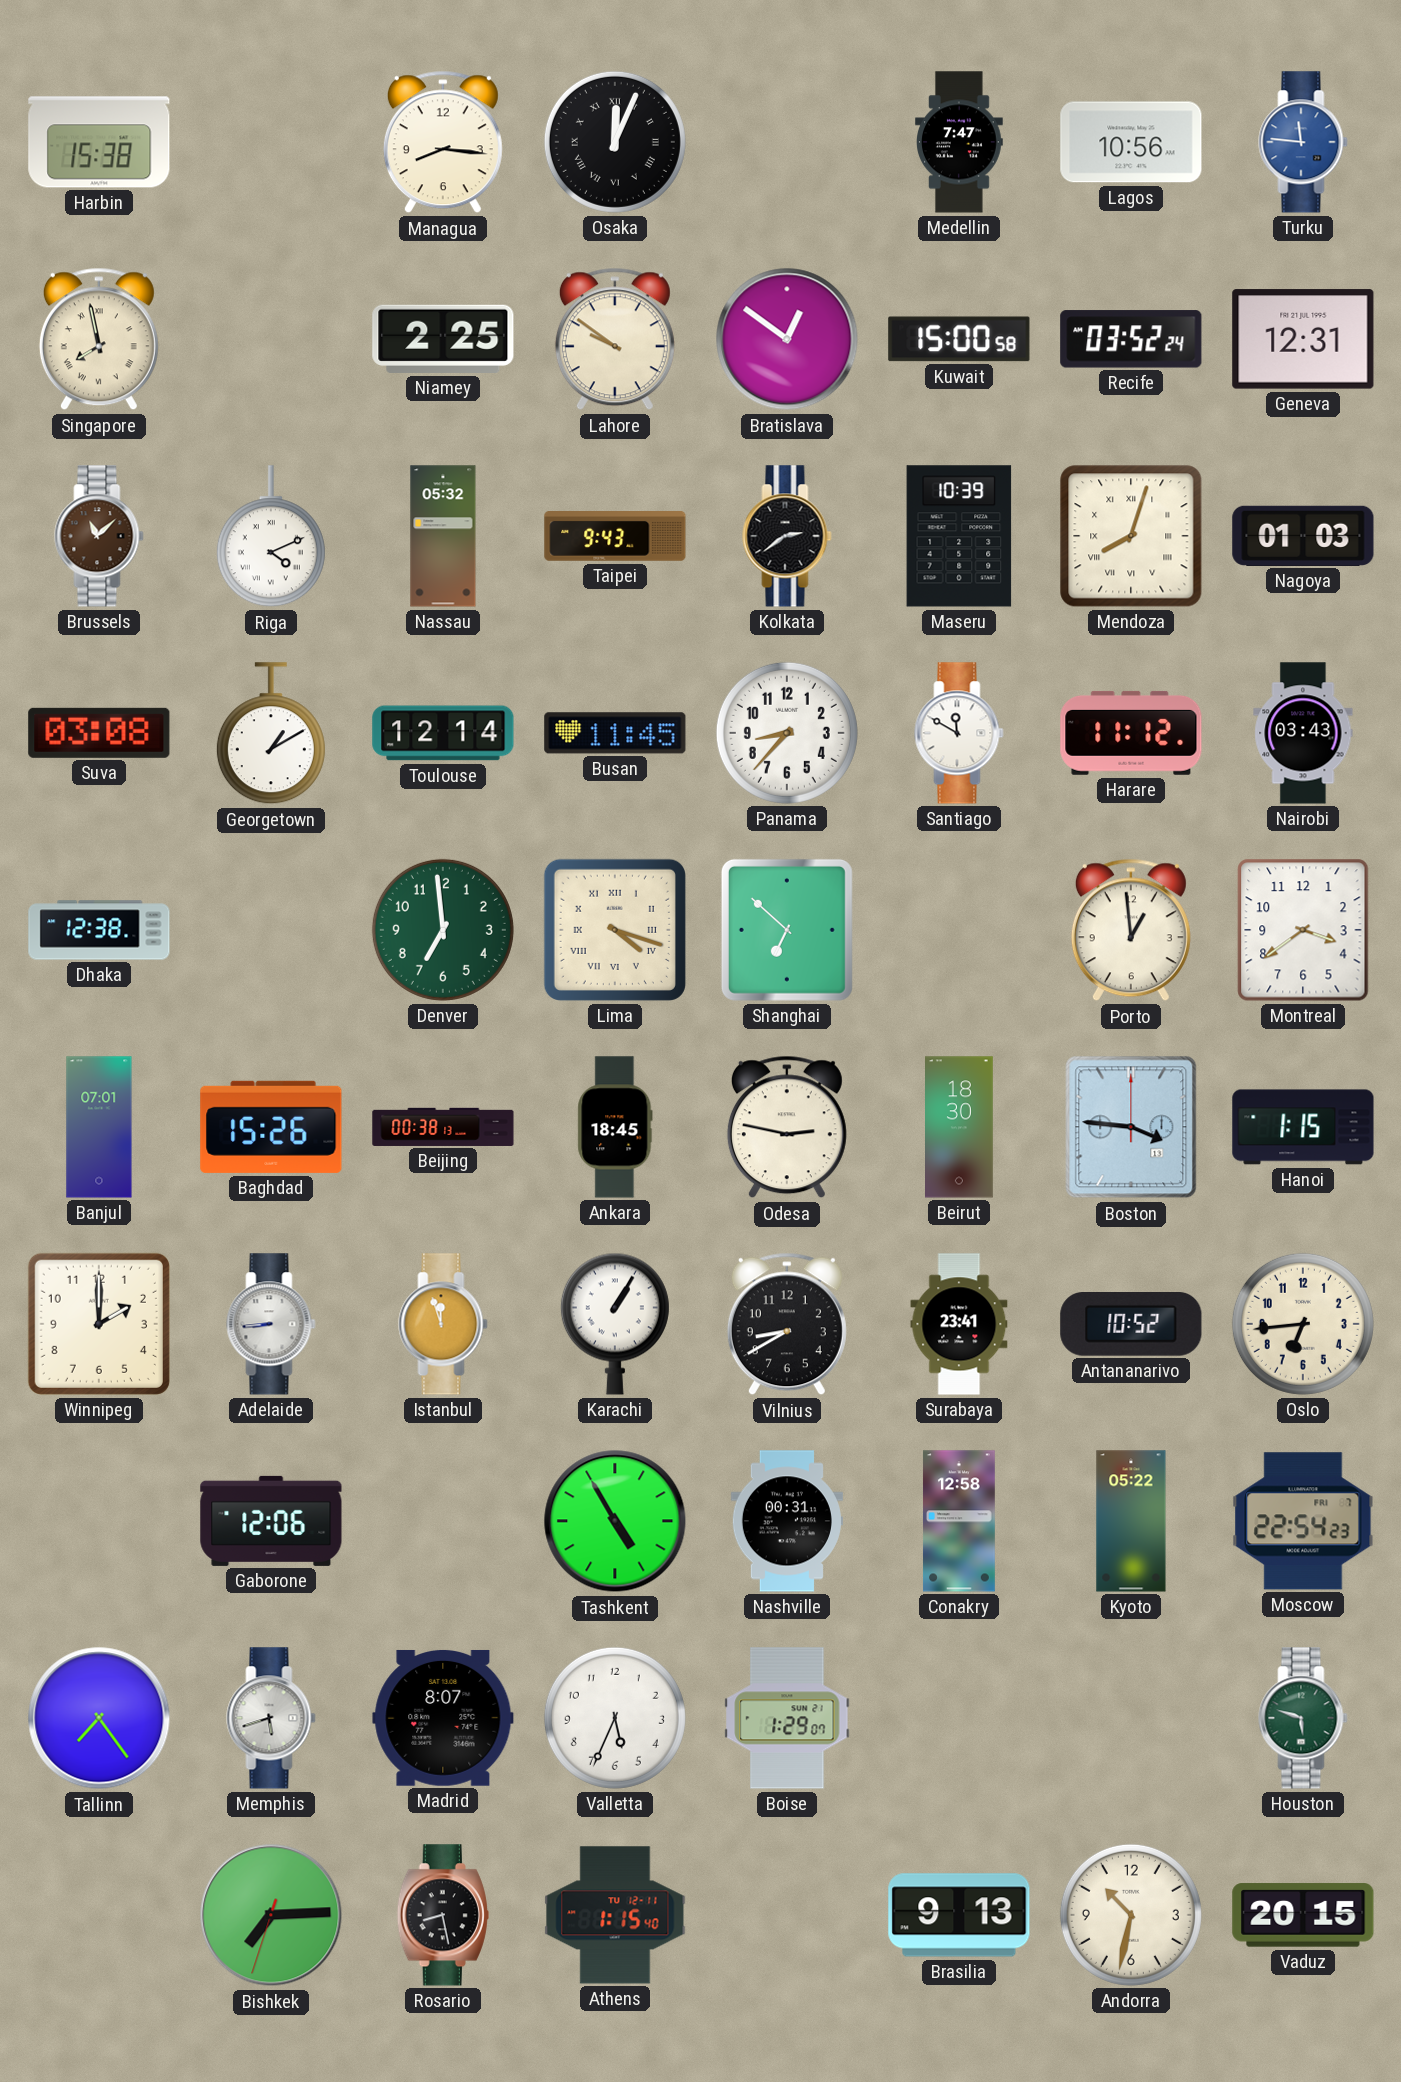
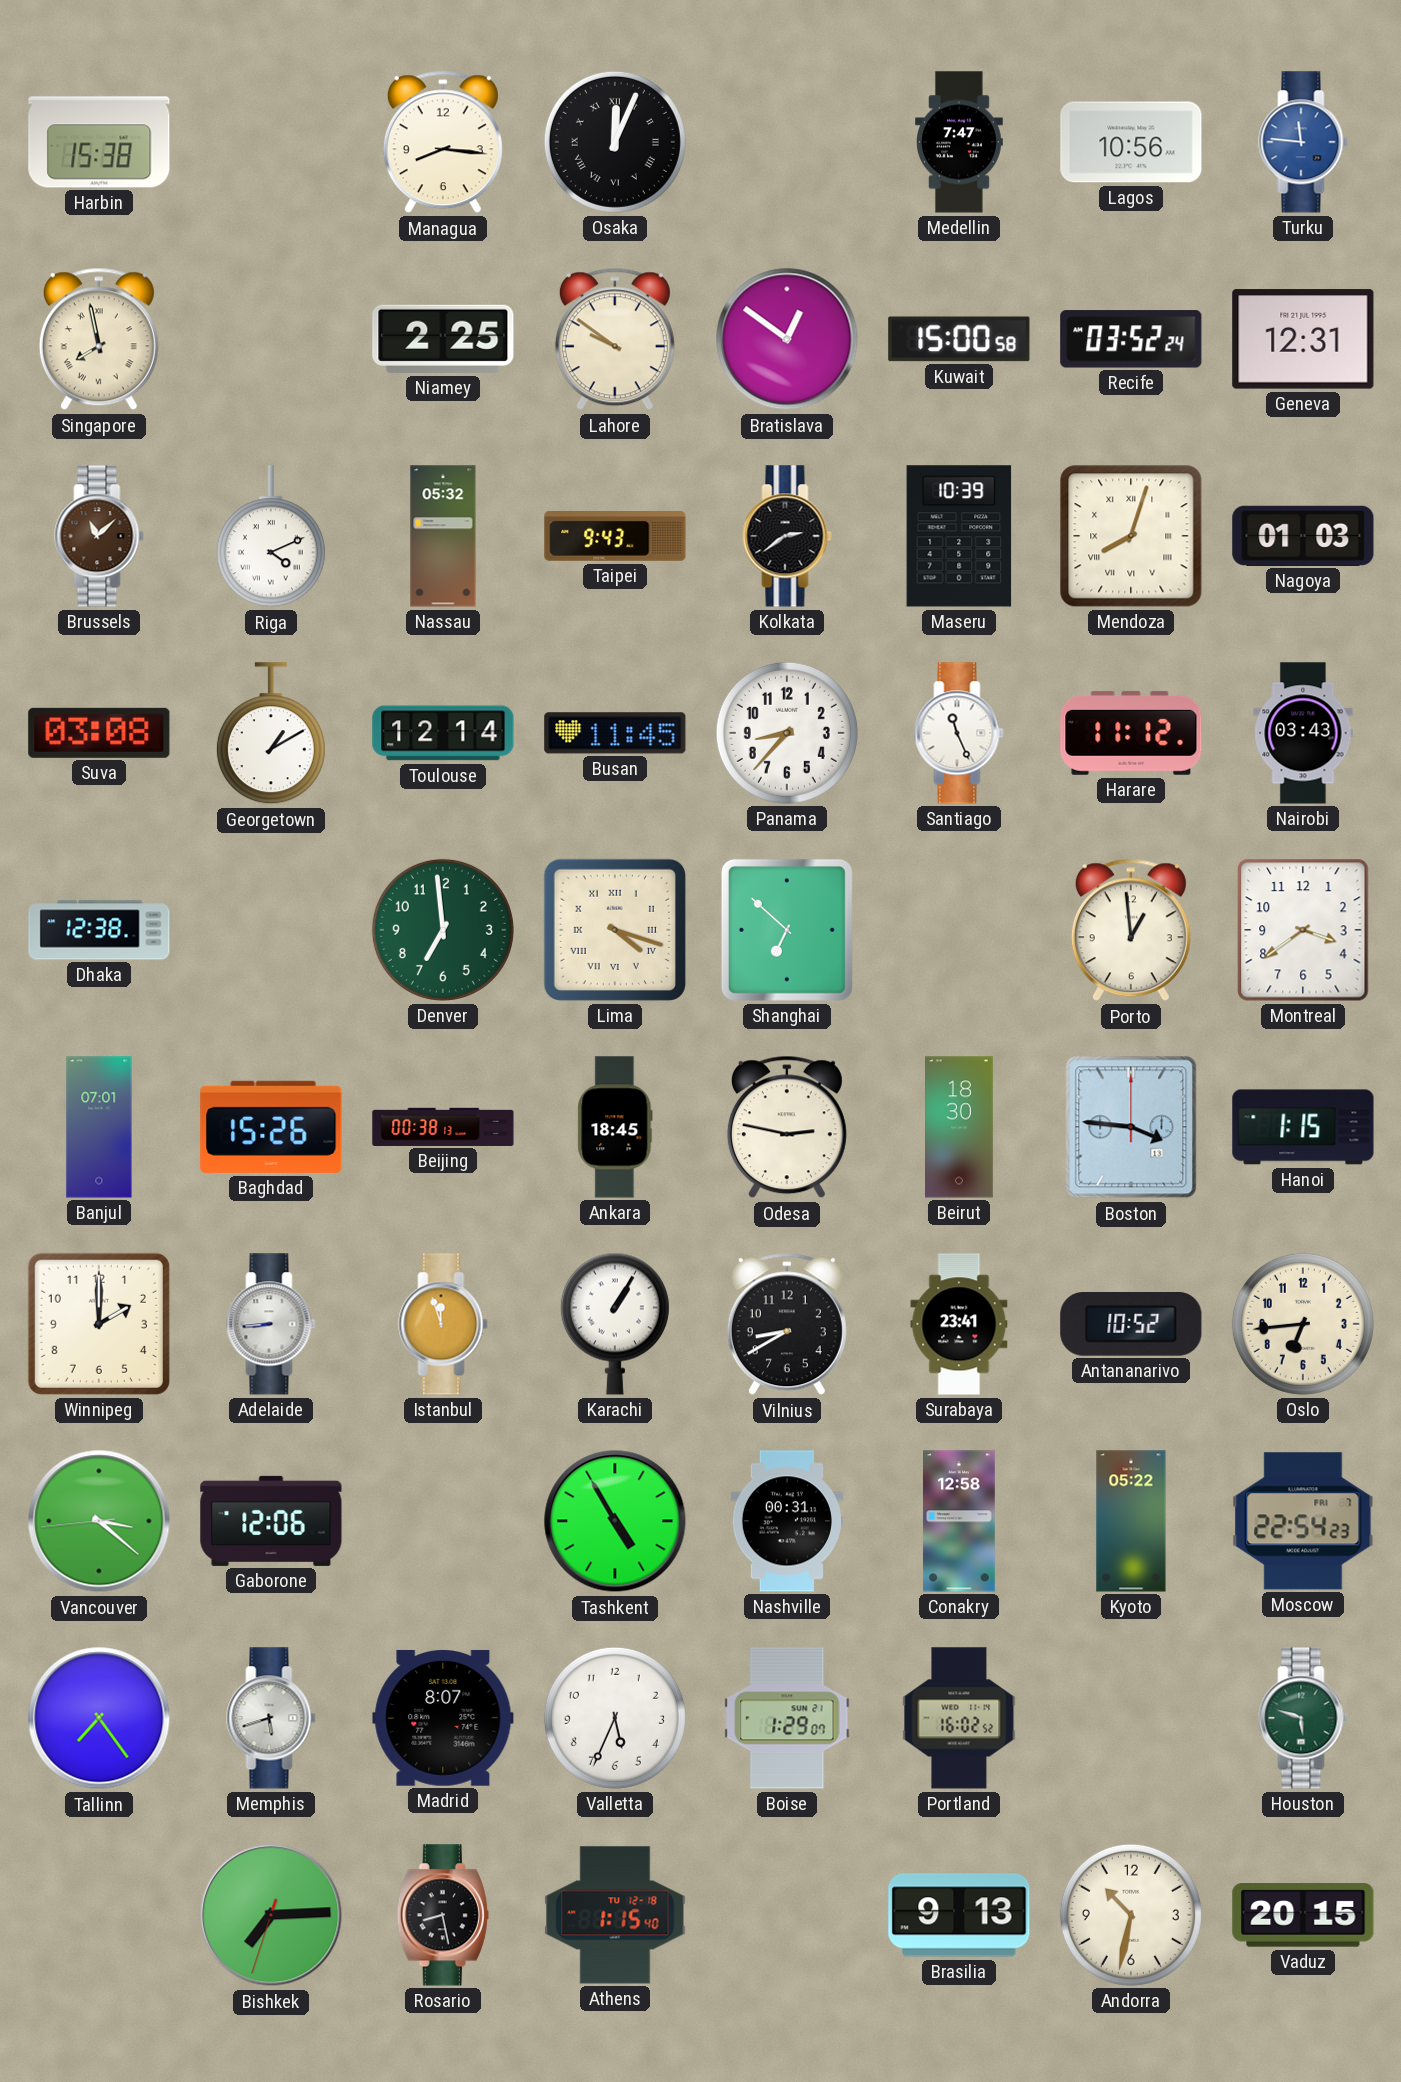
Santiago: 11:50 -> 11:26 (959, 733)
Vancouver: none -> 3:21 (99, 1521)
Portland: none -> 16:02 (959, 1718)
Athens date: TU 12-11 -> TU 12-18 (615, 1915)
